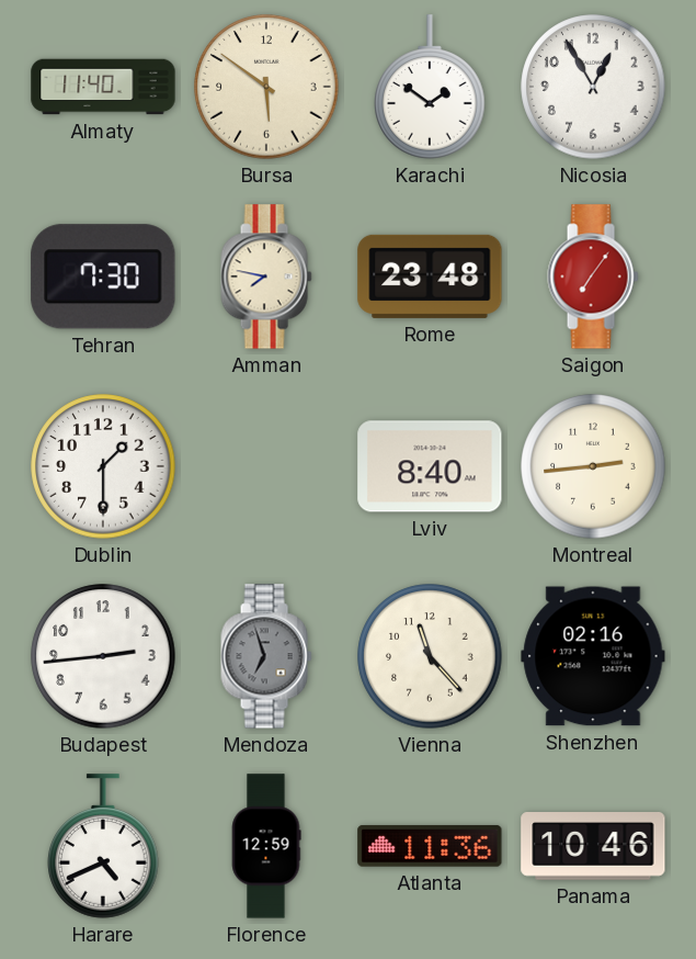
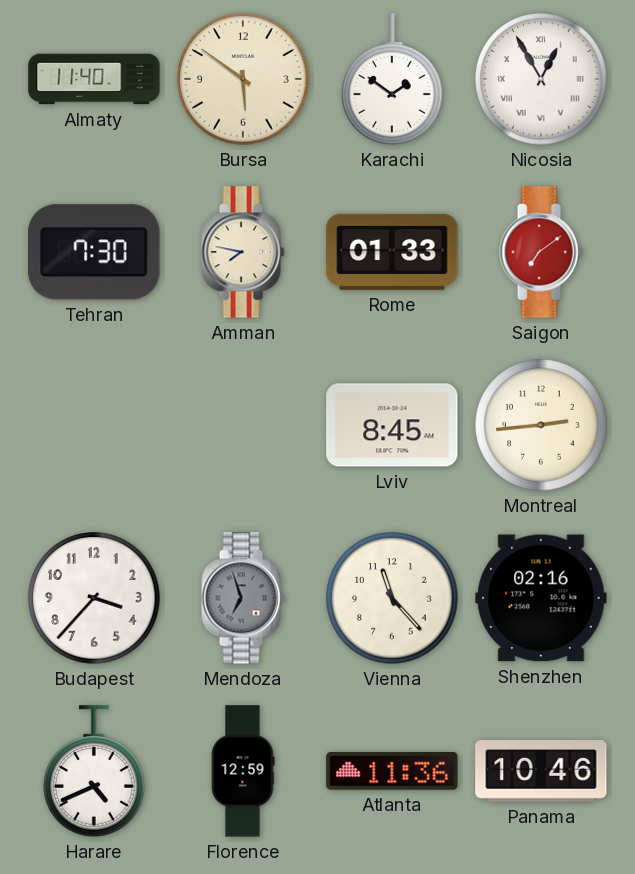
Nicosia numerals: Arabic -> Roman (541, 79)
Rome: 23:48 -> 01:33 (392, 252)
Saigon: 7:06 -> 7:09 (541, 252)
Dublin: 1:30 -> none (103, 466)
Lviv: 8:40 -> 8:45 (392, 425)
Budapest: 2:44 -> 3:37 (94, 598)
